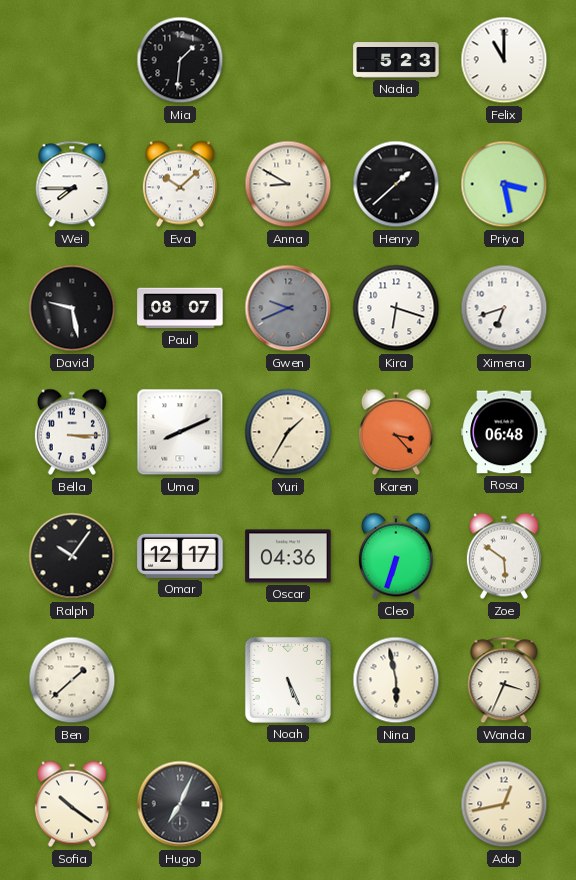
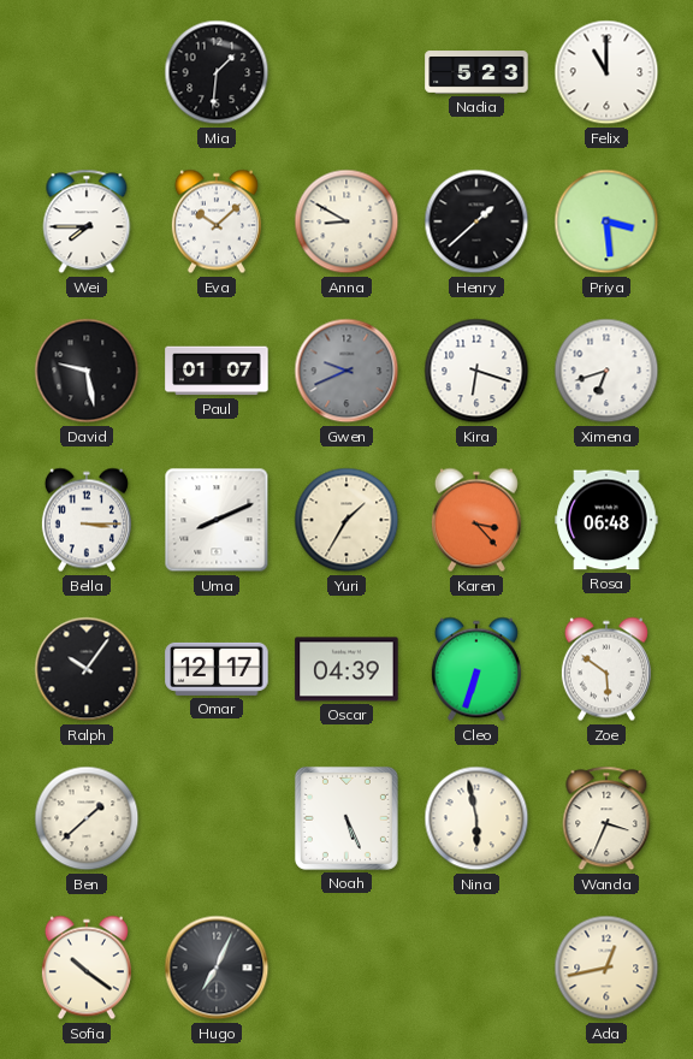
Priya: 3:28 -> 3:29 (606, 221)
Paul: 08:07 -> 01:07 (217, 371)
Oscar: 04:36 -> 04:39 (346, 669)
